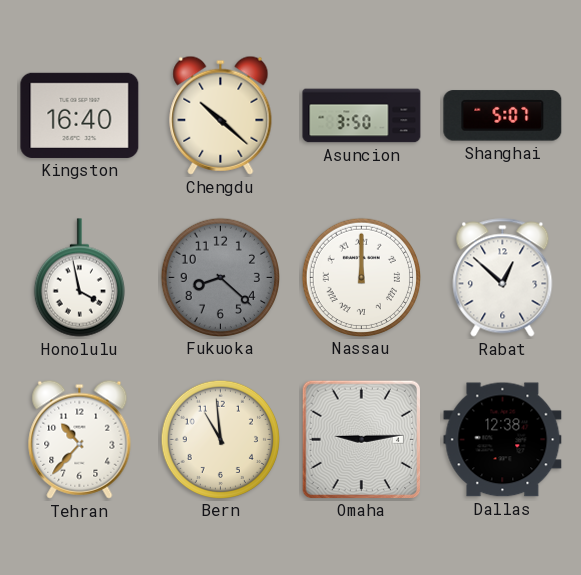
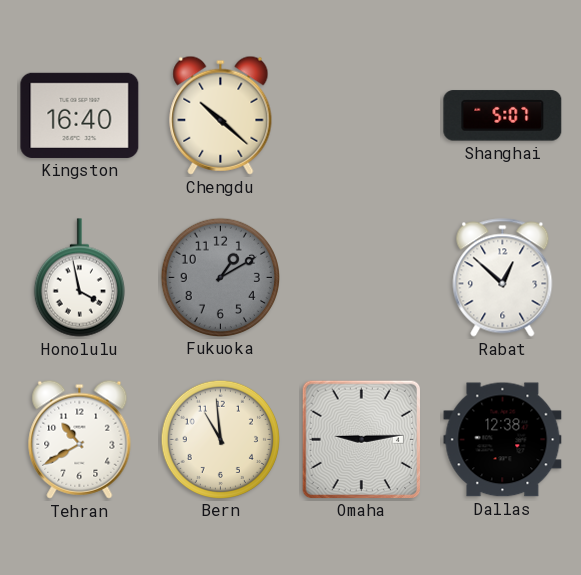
Asuncion: 3:50 -> none (362, 116)
Fukuoka: 8:22 -> 1:10 (220, 277)
Nassau: 12:00 -> none (361, 277)
Tehran: 10:37 -> 10:40 (80, 439)
